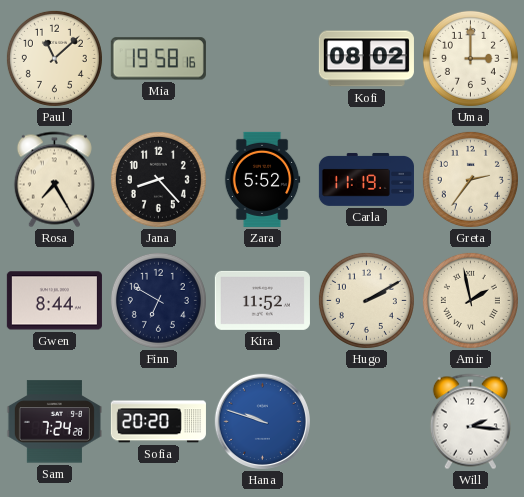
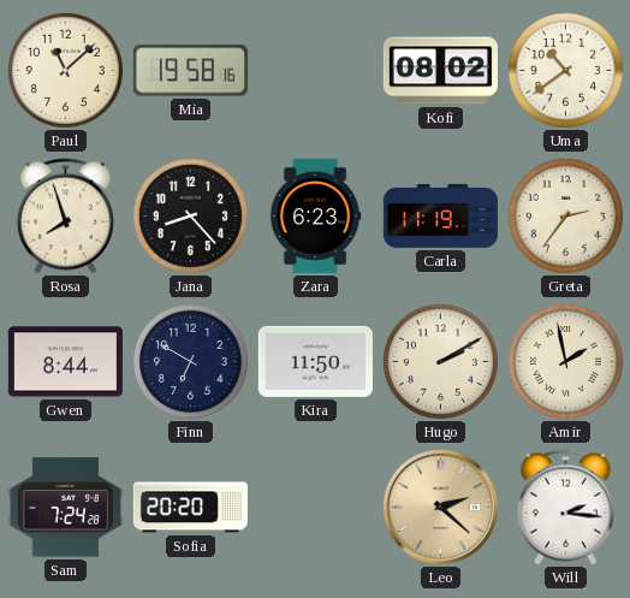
Uma: 3:00 -> 10:39 (565, 70)
Rosa: 7:25 -> 7:57 (65, 217)
Zara: 5:52 -> 6:23 (315, 215)
Kira: 11:52 -> 11:50 (315, 361)
Hana: 9:48 -> none (262, 421)
Leo: none -> 2:22 (440, 507)
